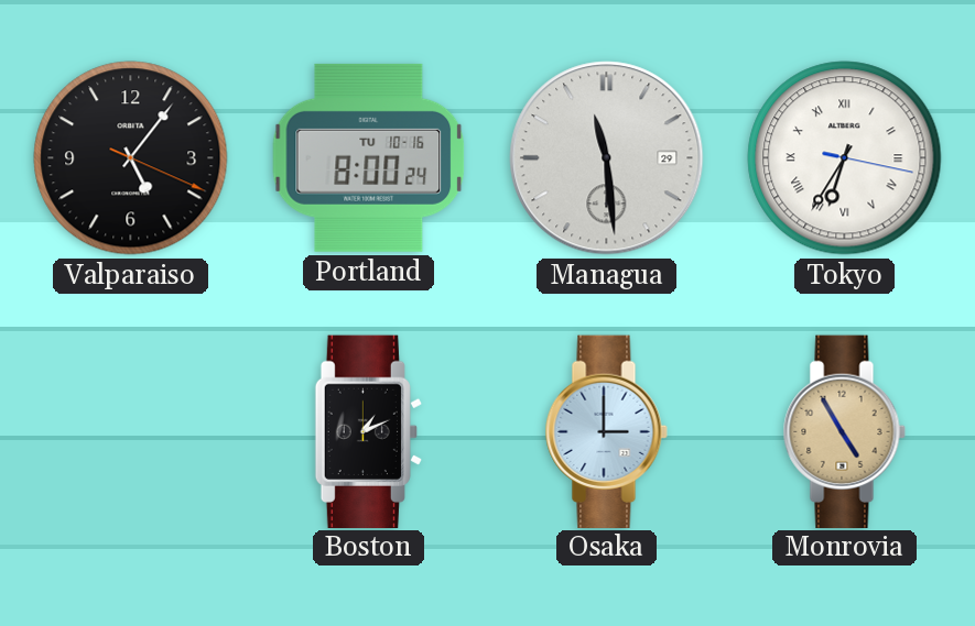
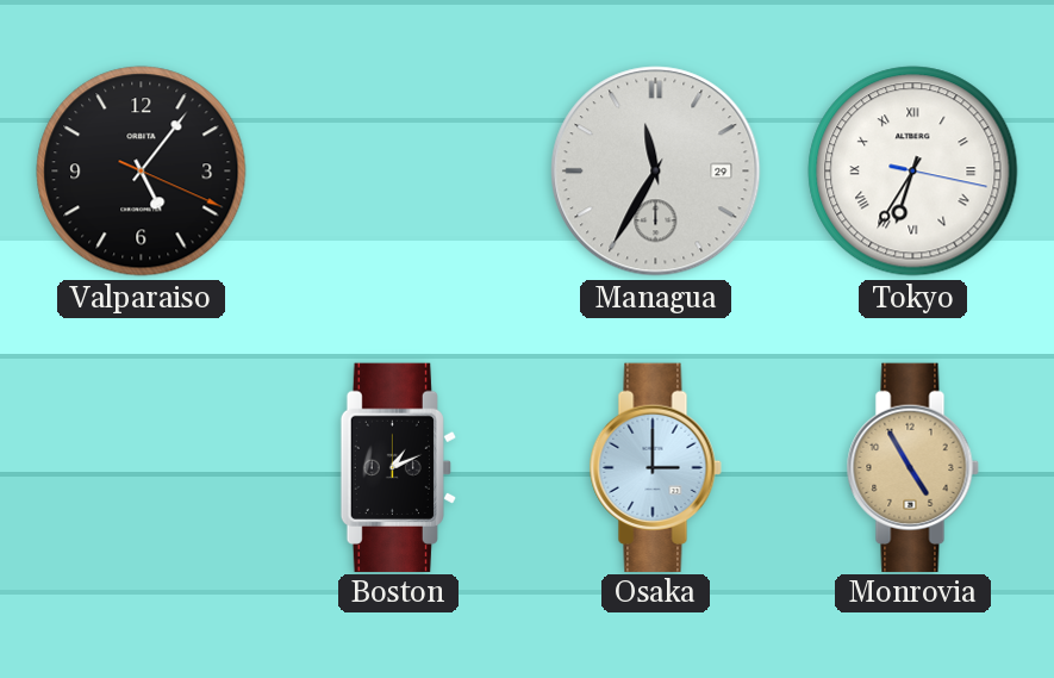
Portland: 8:00 -> none (369, 157)
Managua: 11:29 -> 11:35 (656, 172)
